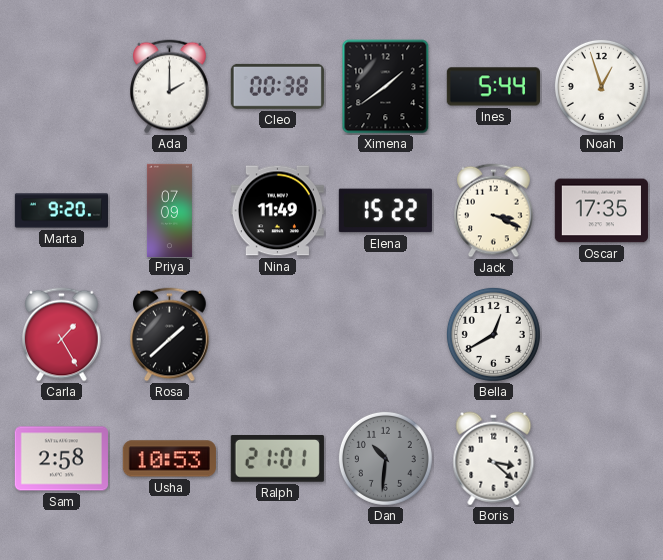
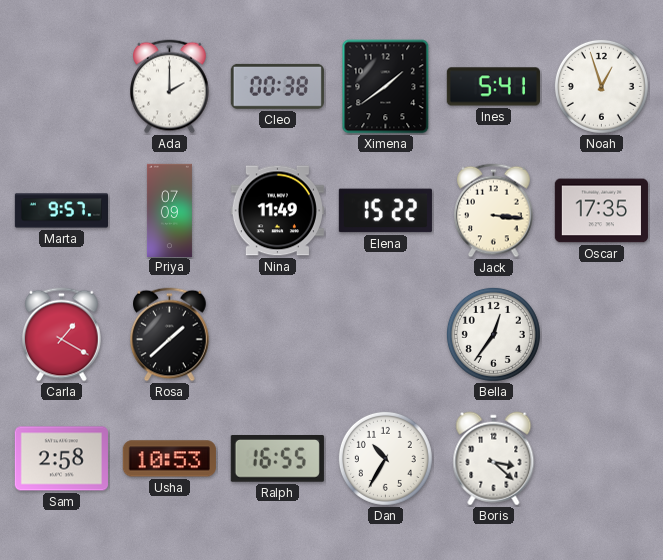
Ines: 5:44 -> 5:41 (493, 87)
Marta: 9:20 -> 9:57 (61, 211)
Jack: 3:19 -> 3:16 (494, 211)
Carla: 1:25 -> 1:20 (62, 335)
Bella: 12:40 -> 12:36 (493, 334)
Ralph: 21:01 -> 16:55 (277, 459)
Dan: 10:31 -> 10:35 (385, 458)
Dan dial: grey -> white (385, 458)
